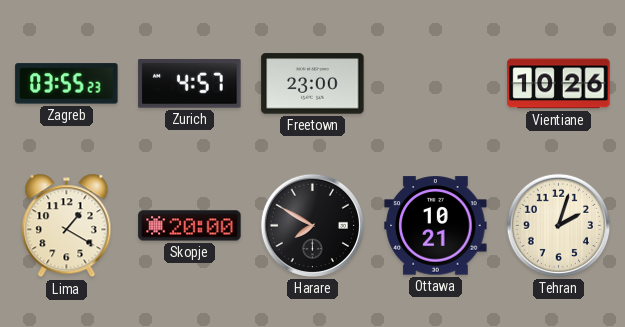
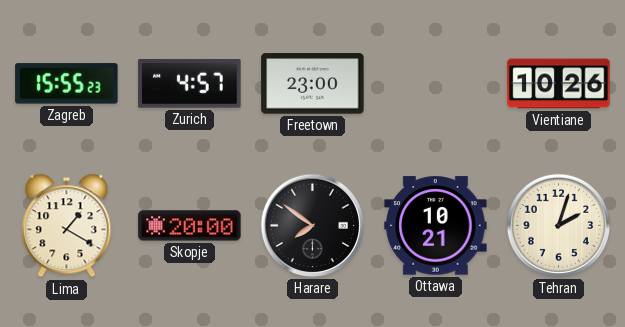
Zagreb: 03:55 -> 15:55 (67, 84)
Harare: 7:50 -> 7:51 (312, 225)
